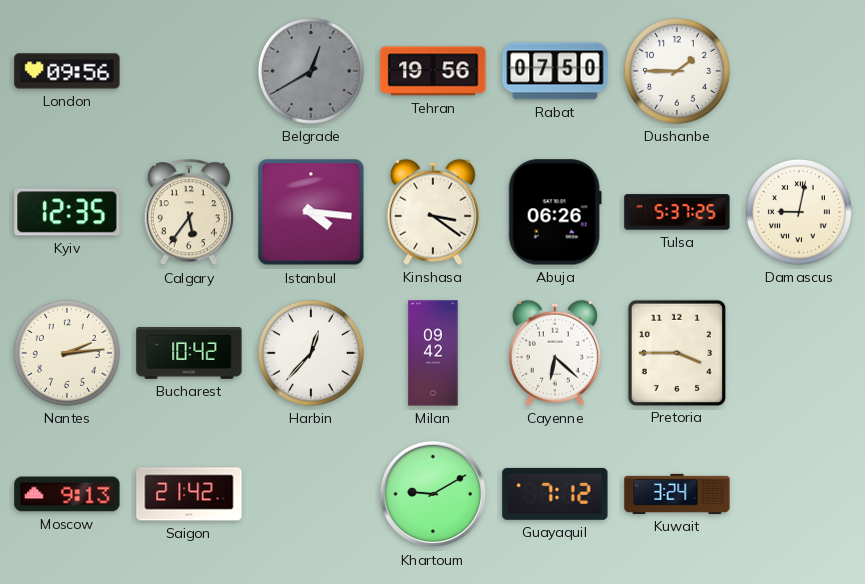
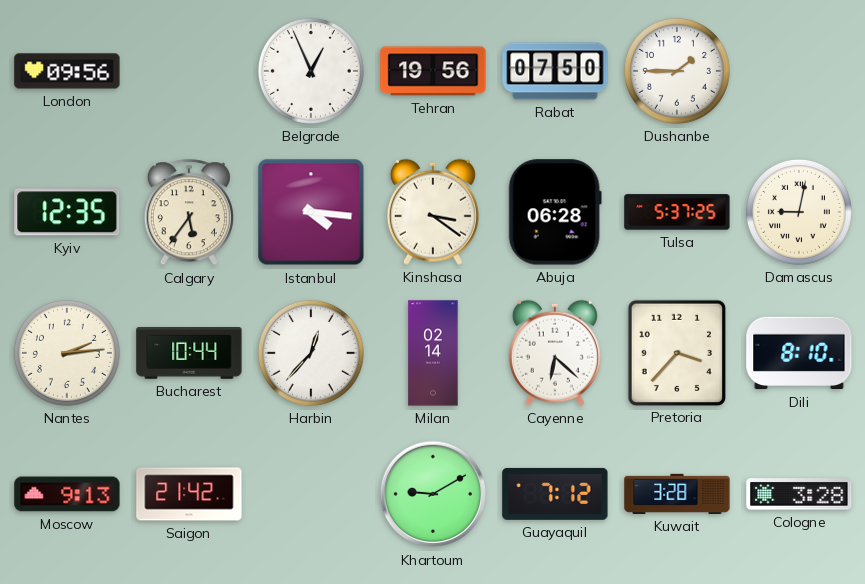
Belgrade: 12:40 -> 12:56 (311, 71)
Belgrade dial: grey -> white (311, 71)
Abuja: 06:26 -> 06:28 (555, 212)
Bucharest: 10:42 -> 10:44 (189, 354)
Milan: 09:42 -> 02:14 (433, 353)
Pretoria: 3:45 -> 3:37 (677, 352)
Dili: none -> 8:10 (799, 353)
Kuwait: 3:24 -> 3:28 (677, 494)
Cologne: none -> 3:28 (799, 494)
